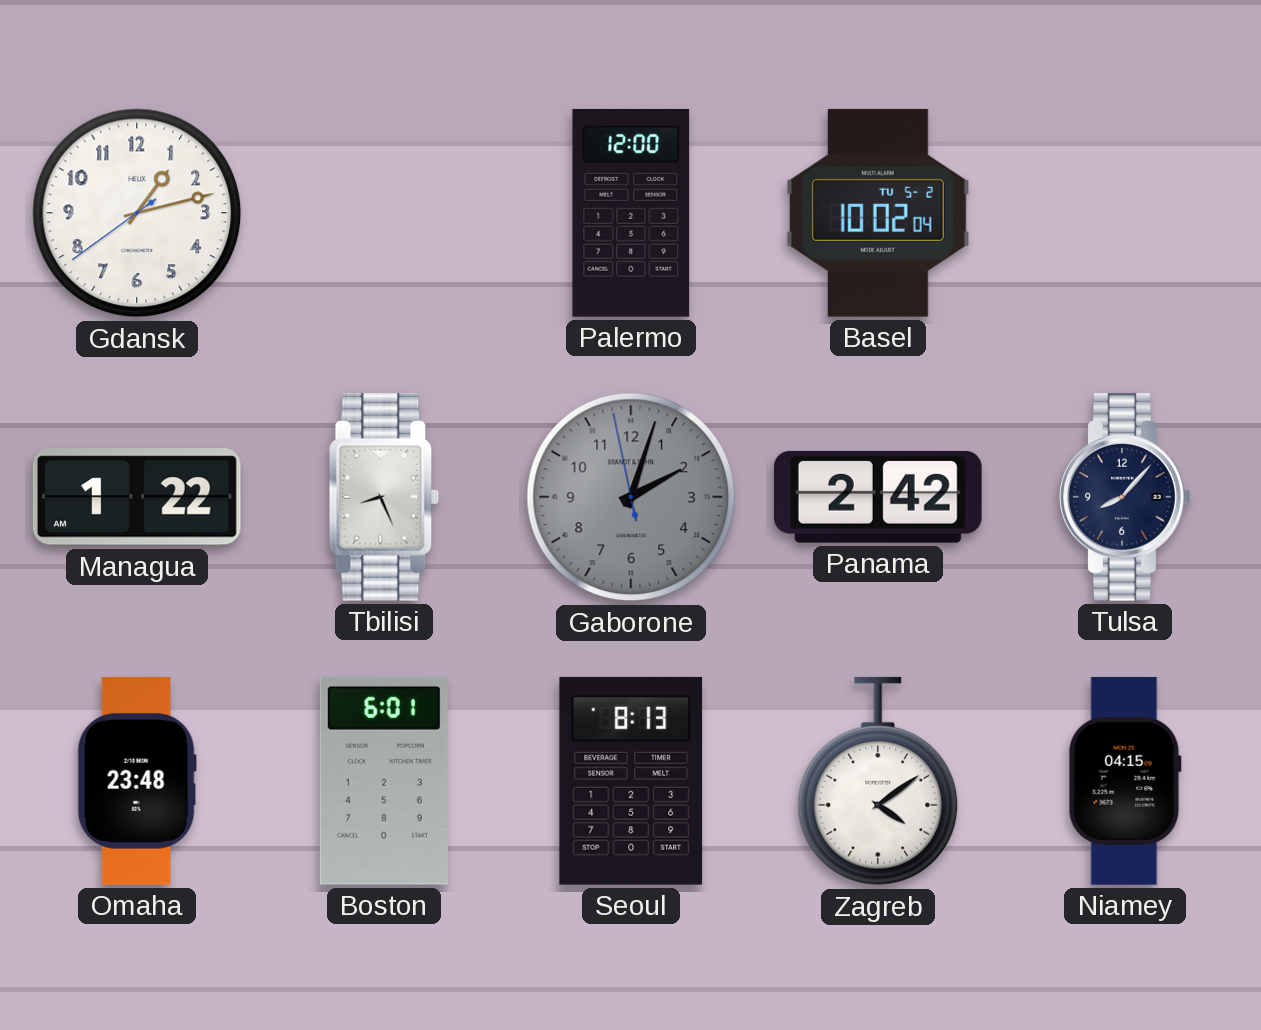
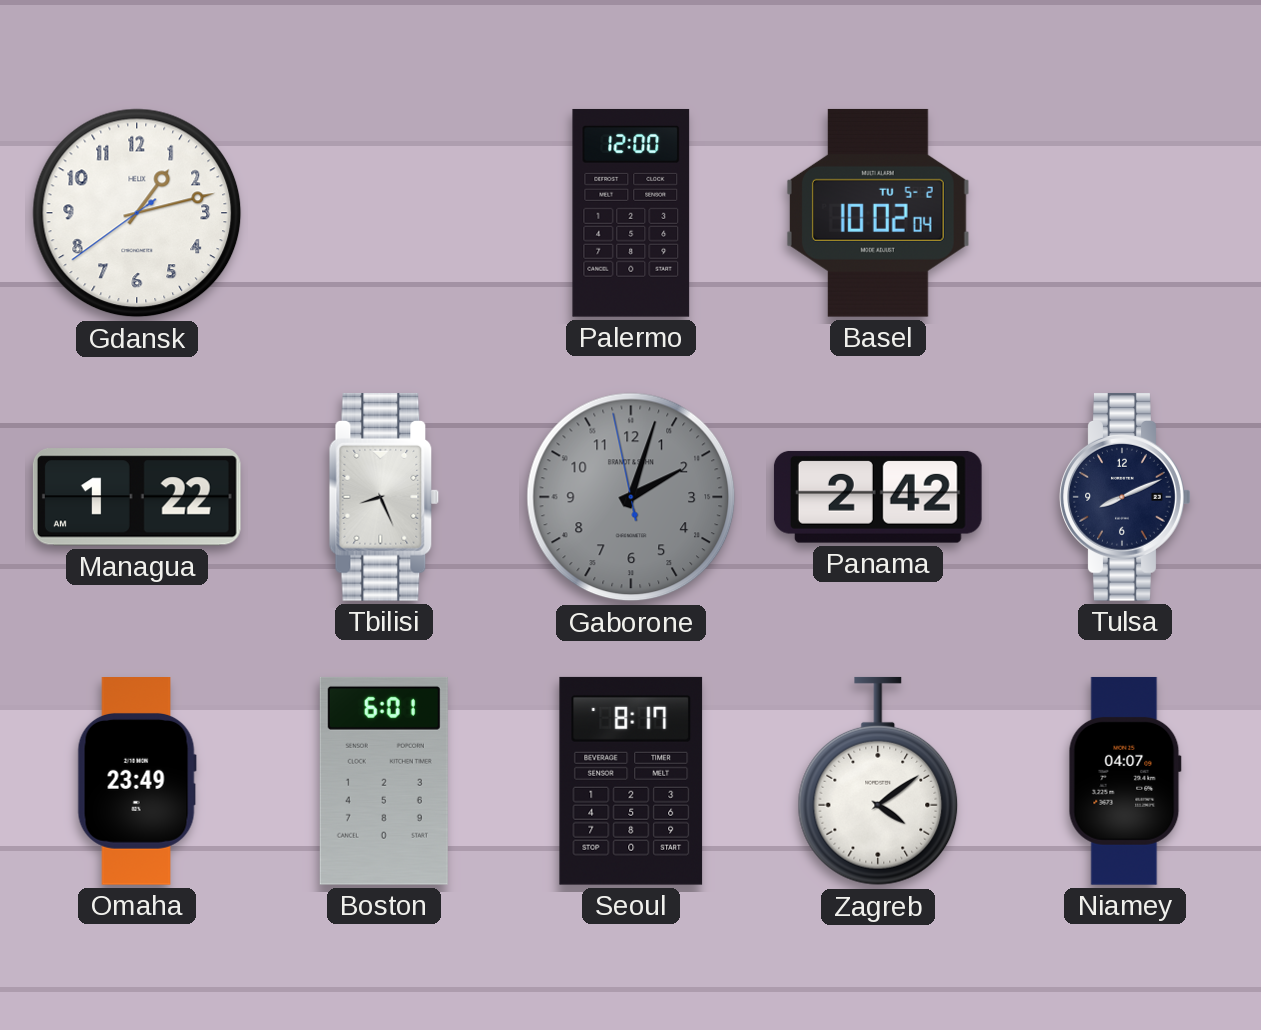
Tulsa: 8:07 -> 8:11 (1125, 497)
Omaha: 23:48 -> 23:49 (137, 782)
Seoul: 8:13 -> 8:17 (631, 781)
Niamey: 04:15 -> 04:07 (1125, 781)
